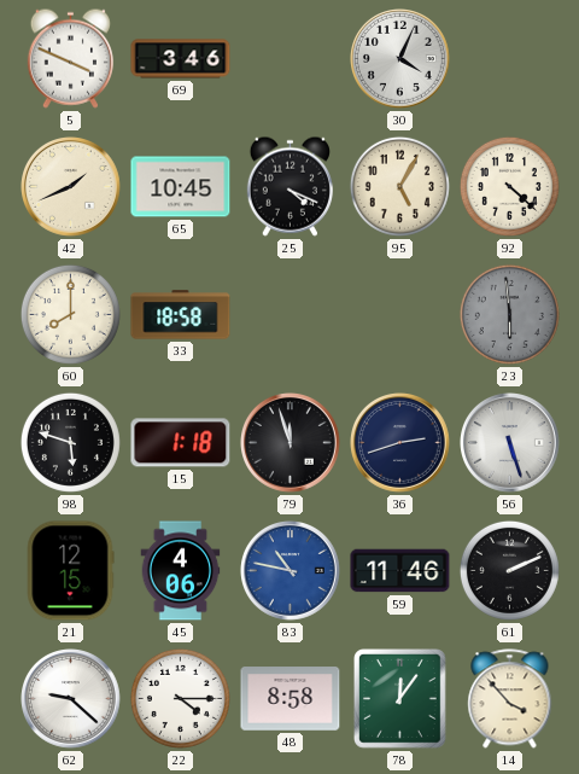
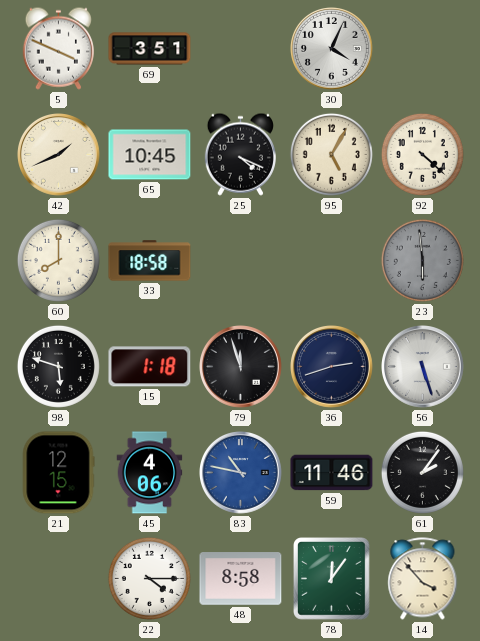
69: 3:46 -> 3:51 (150, 49)
61: 2:11 -> 2:06 (422, 472)
62: 9:22 -> none (71, 699)
